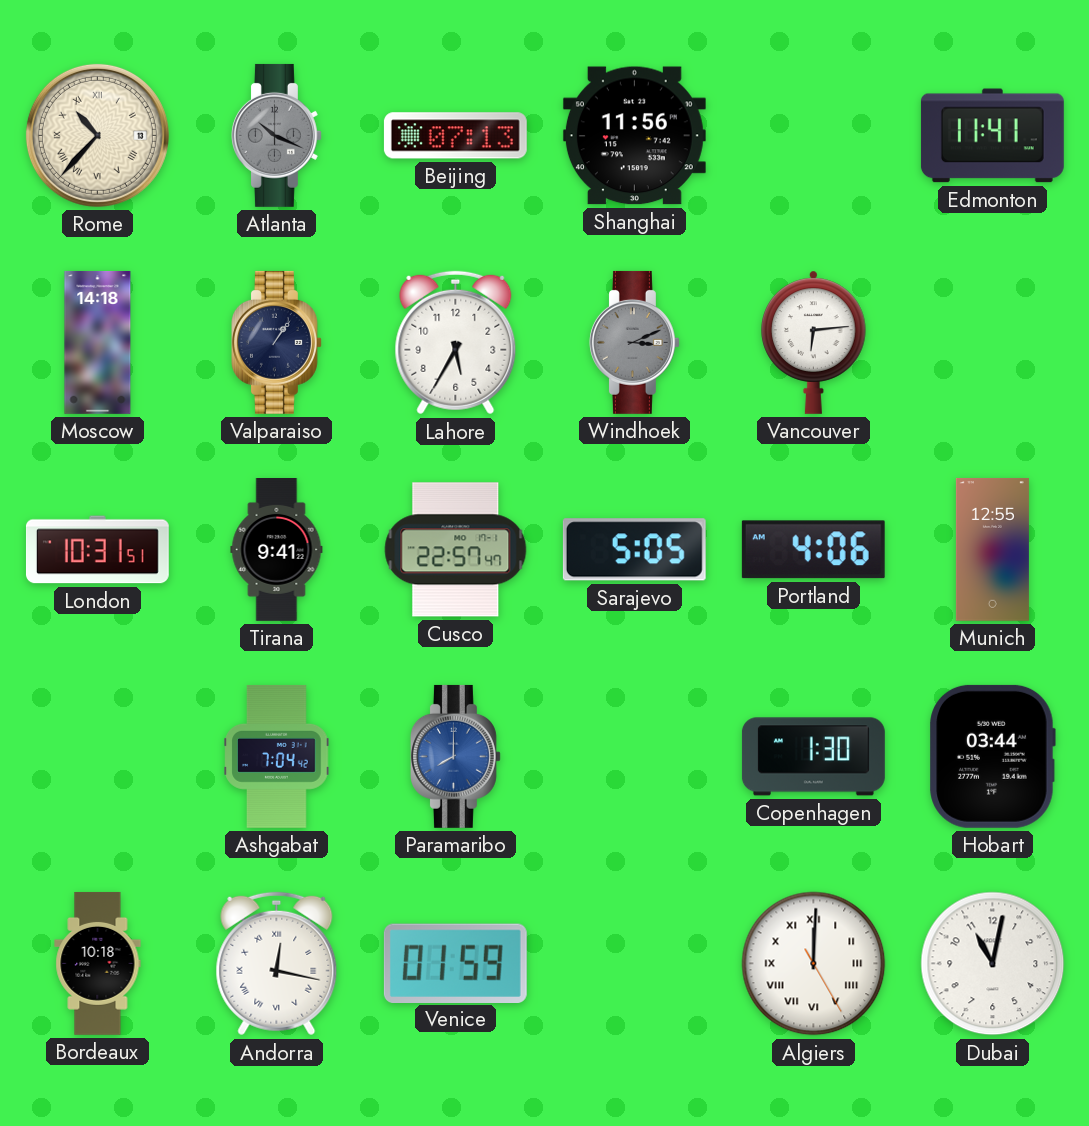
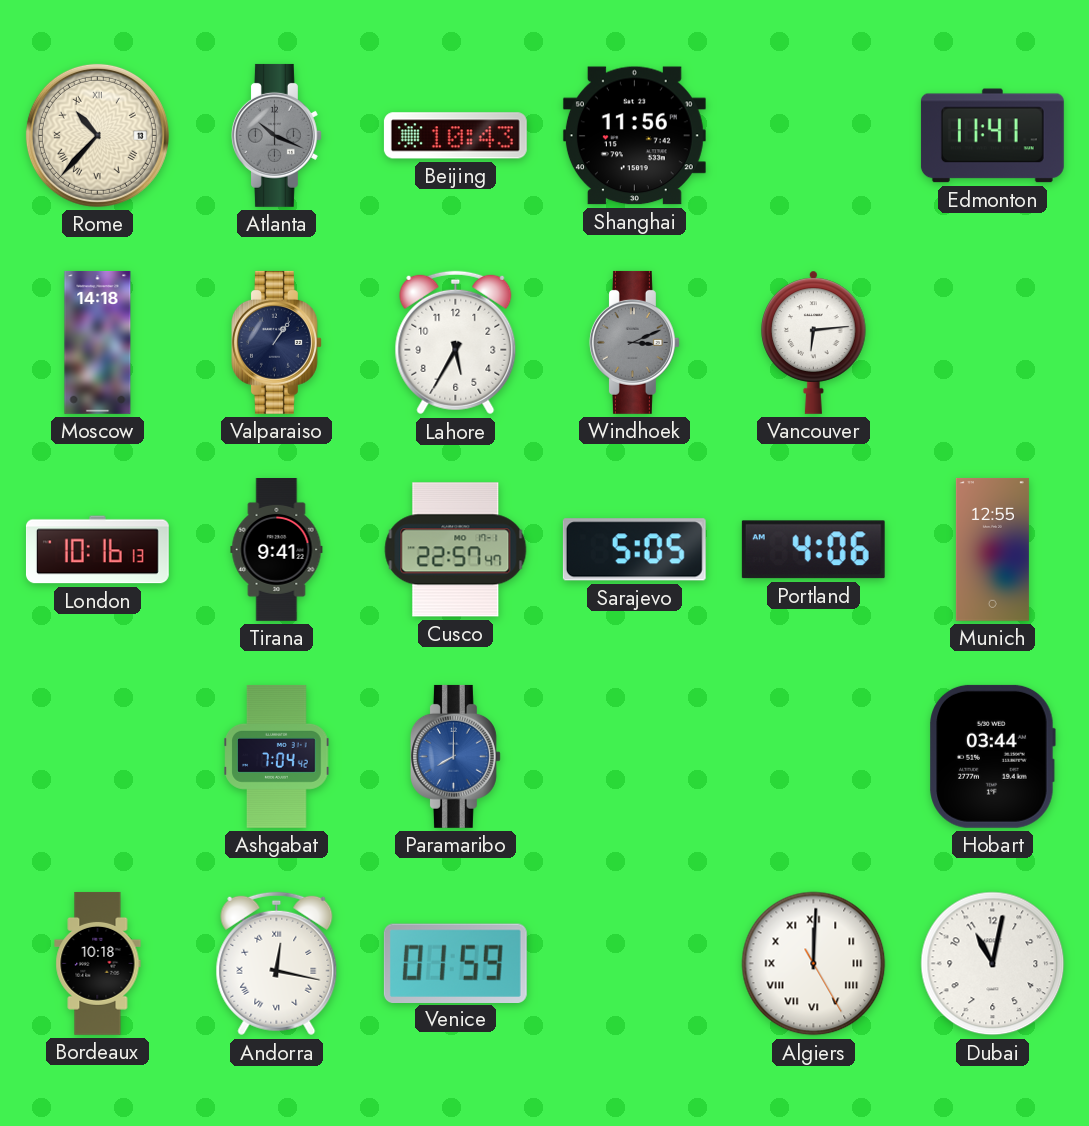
Beijing: 07:13 -> 10:43 (455, 136)
London: 10:31 -> 10:16 (97, 550)
Copenhagen: 1:30 -> none (813, 757)
